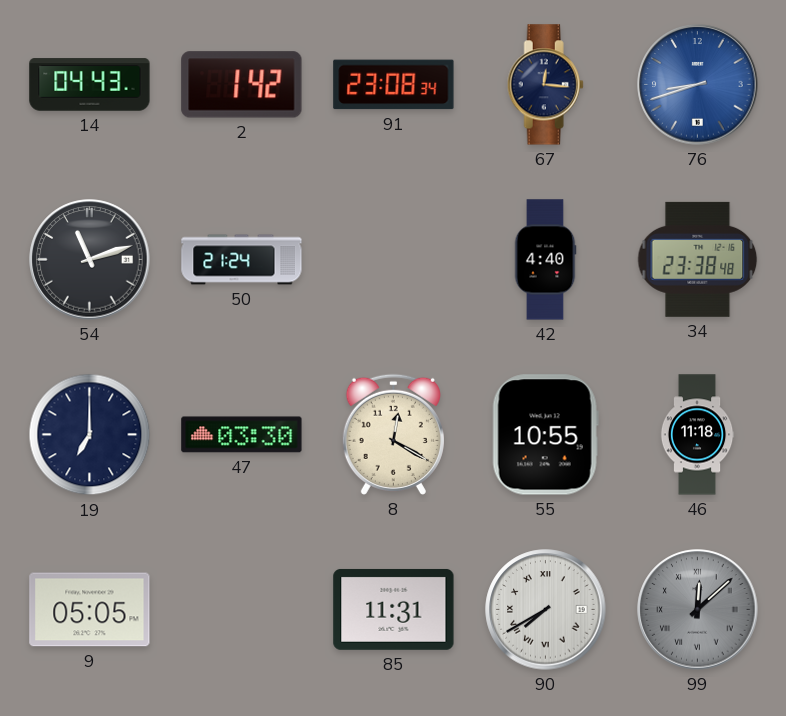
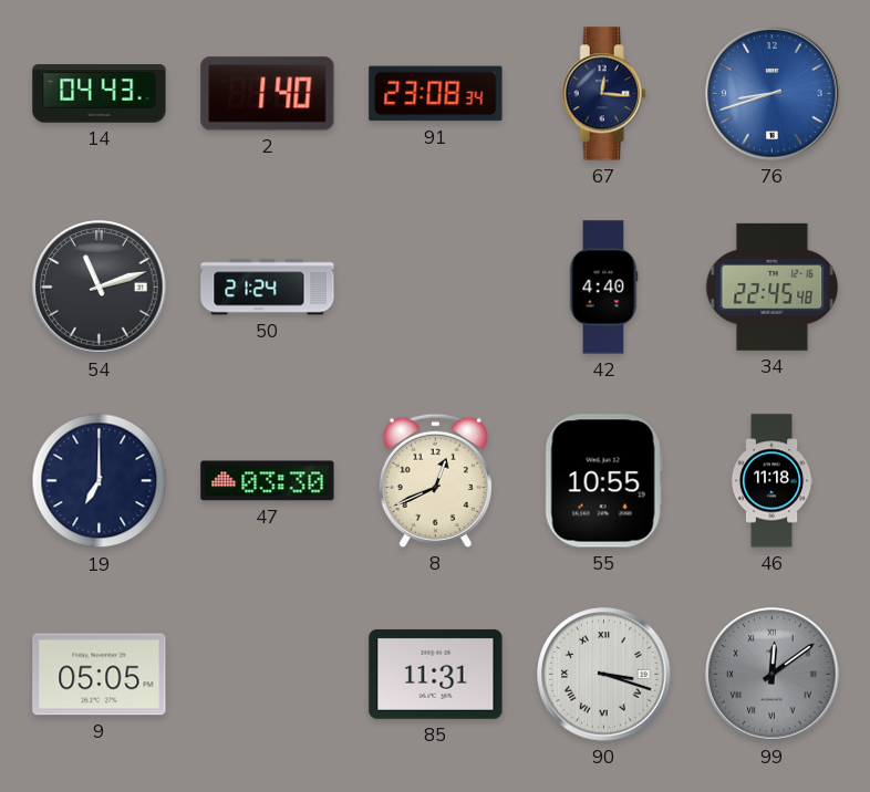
2: 1:42 -> 1:40 (268, 94)
34: 23:38 -> 22:45 (773, 286)
8: 12:20 -> 12:41 (435, 480)
90: 7:40 -> 3:18 (604, 675)
99: 12:08 -> 12:09 (773, 675)
